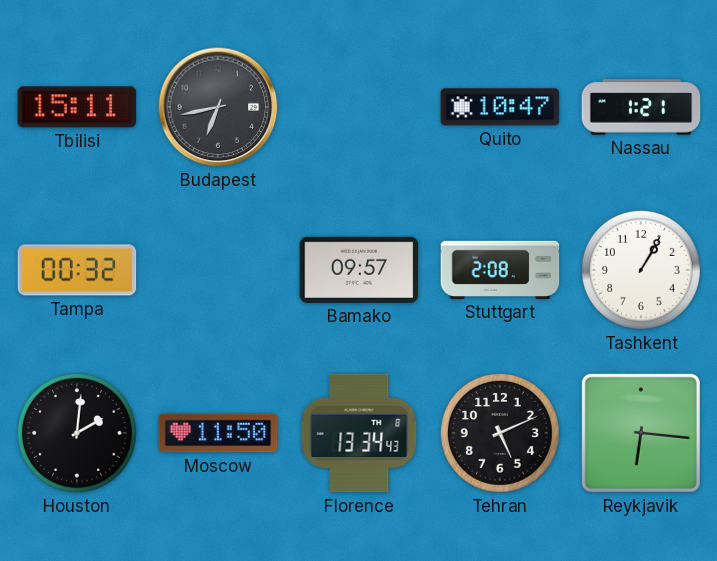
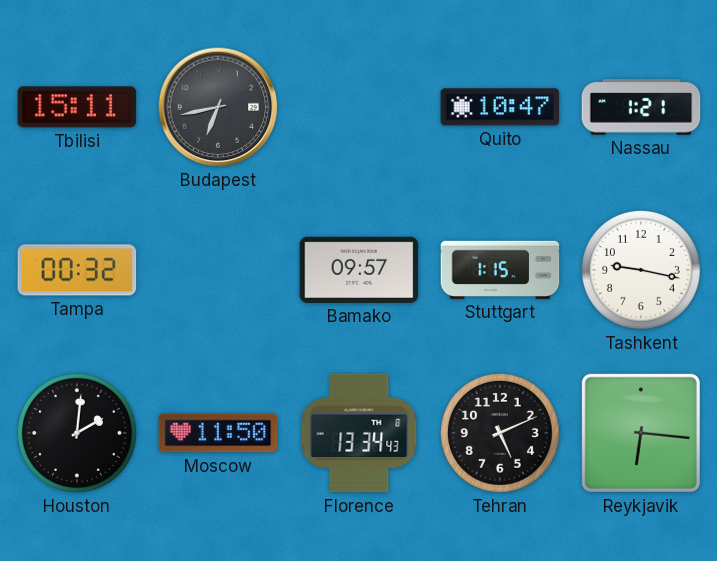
Stuttgart: 2:08 -> 1:15 (500, 270)
Tashkent: 1:05 -> 9:17 (641, 270)
